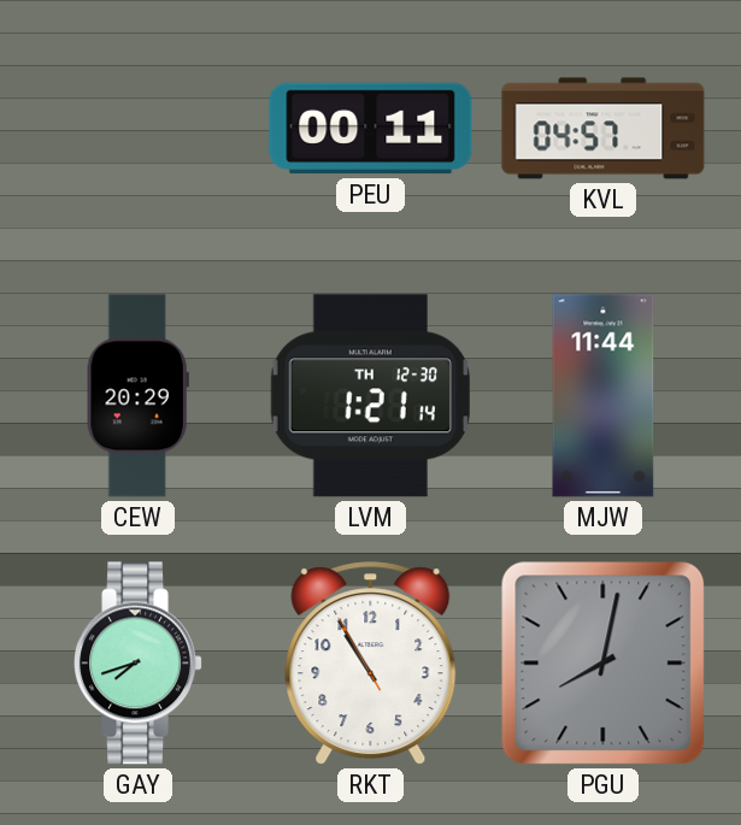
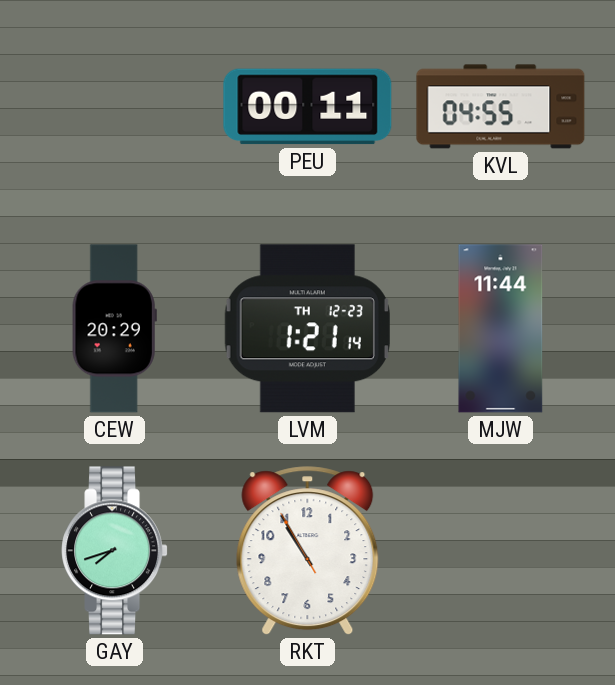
KVL: 04:57 -> 04:55 (501, 107)
LVM date: TH 12-30 -> TH 12-23 (307, 329)
PGU: 8:02 -> none (604, 664)
